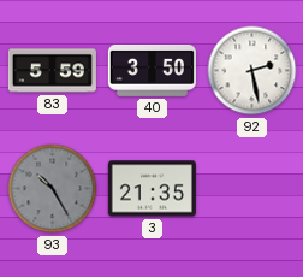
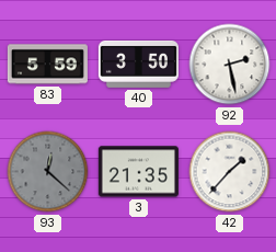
93: 10:25 -> 12:22 (48, 172)
42: none -> 1:37 (230, 172)
